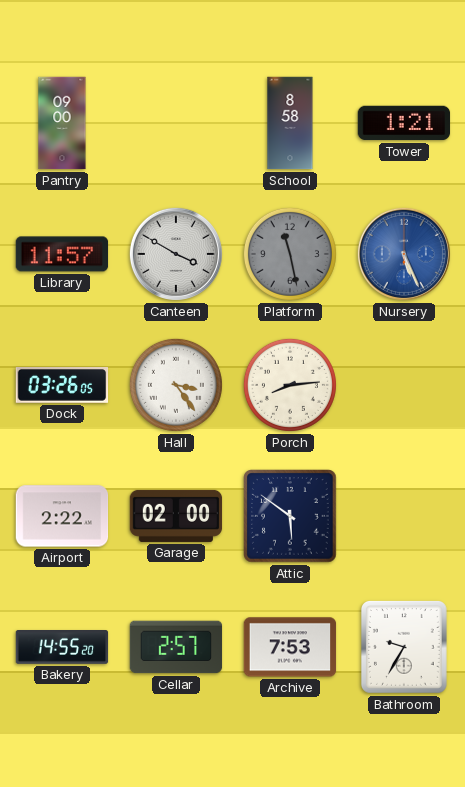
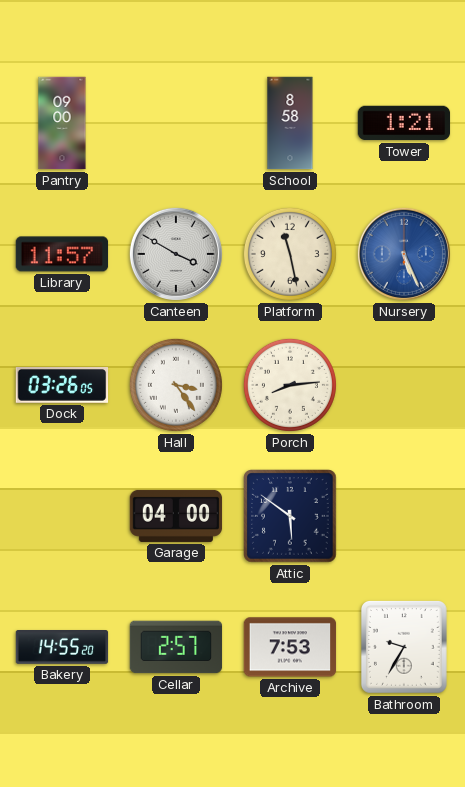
Platform dial: grey -> cream (290, 254)
Airport: 2:22 -> none (62, 516)
Garage: 02:00 -> 04:00 (176, 516)
